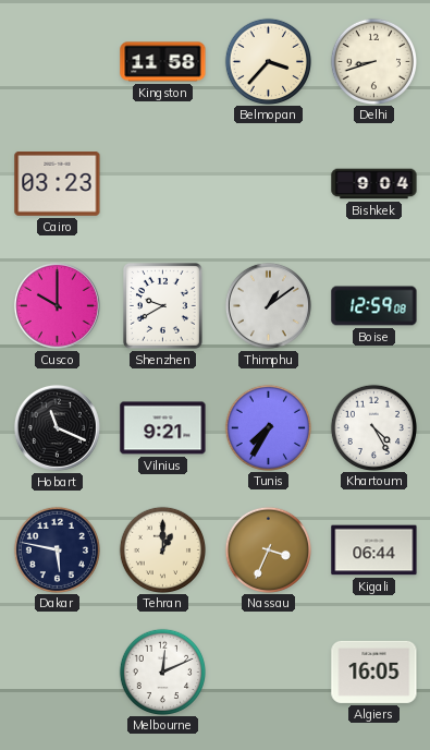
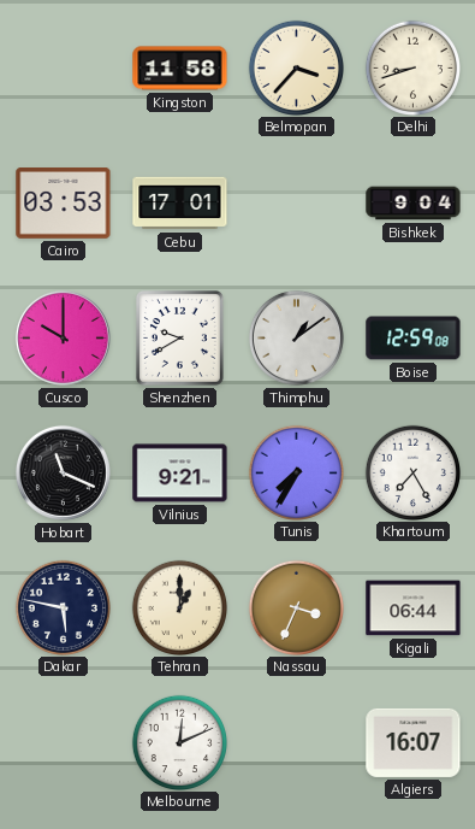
Cairo: 03:23 -> 03:53 (64, 204)
Cebu: none -> 17:01 (180, 204)
Khartoum: 4:25 -> 7:25 (412, 472)
Algiers: 16:05 -> 16:07 (414, 742)
